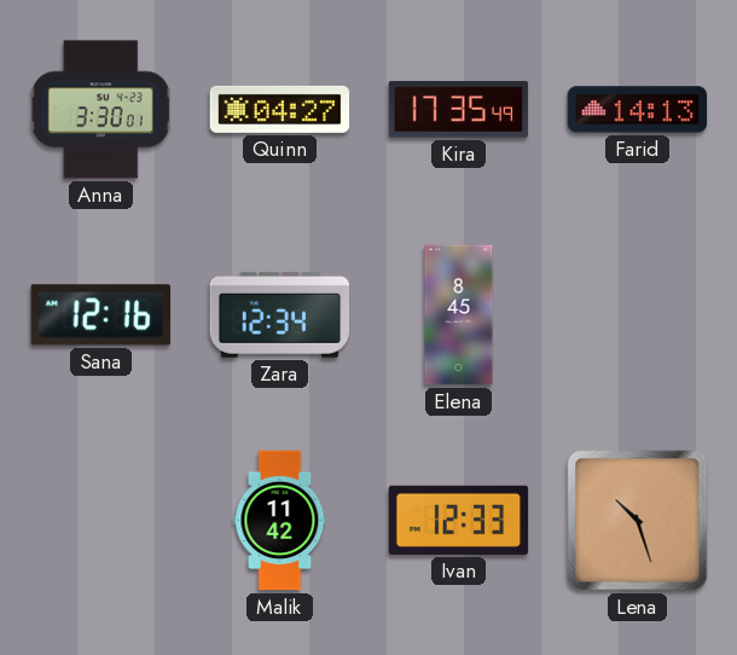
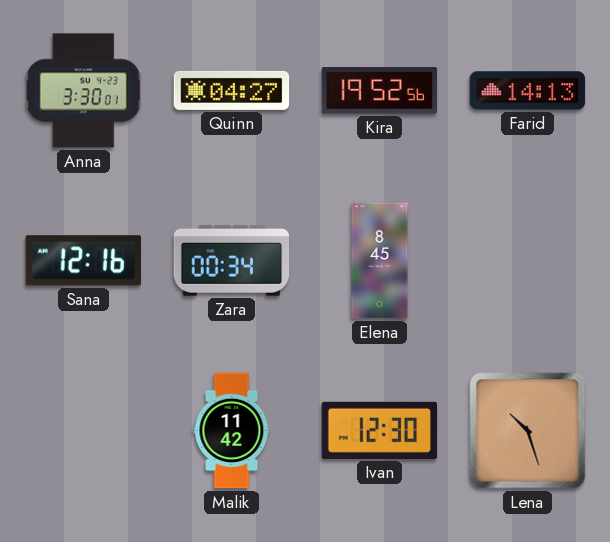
Kira: 17:35 -> 19:52 (380, 91)
Zara: 12:34 -> 00:34 (232, 260)
Ivan: 12:33 -> 12:30 (380, 430)
